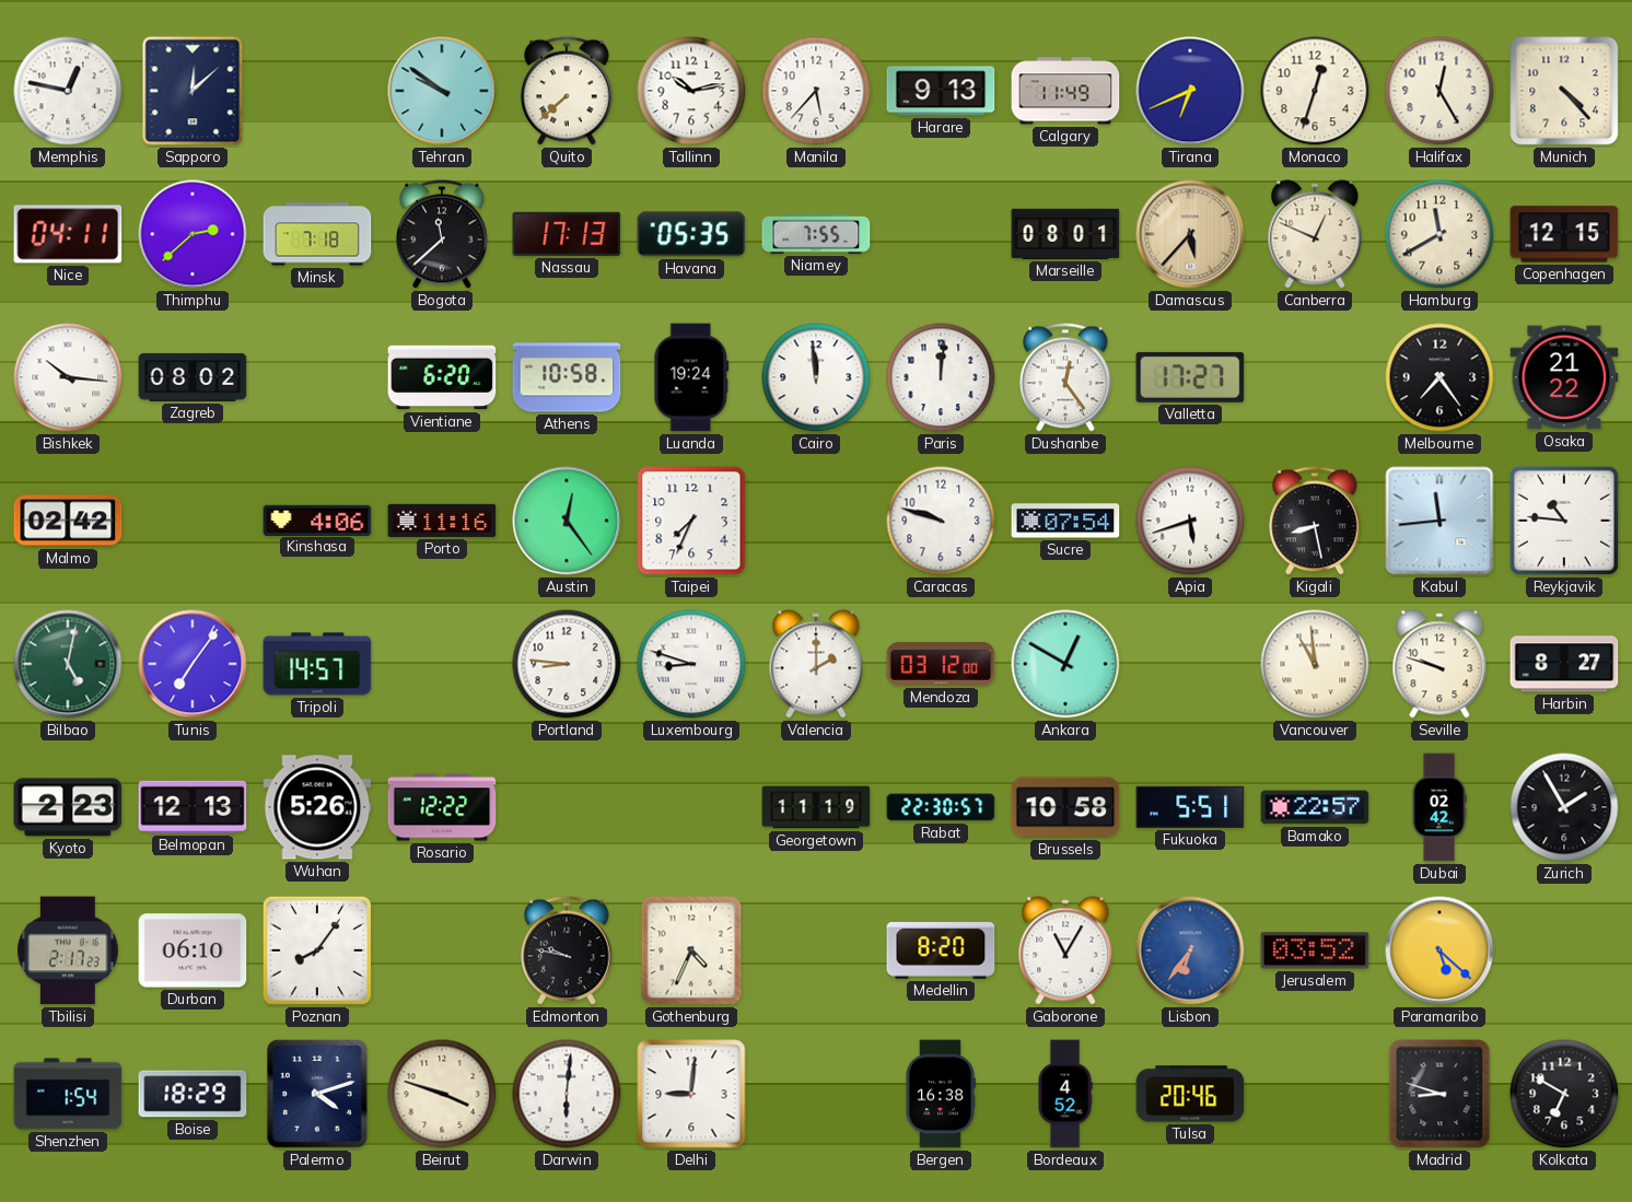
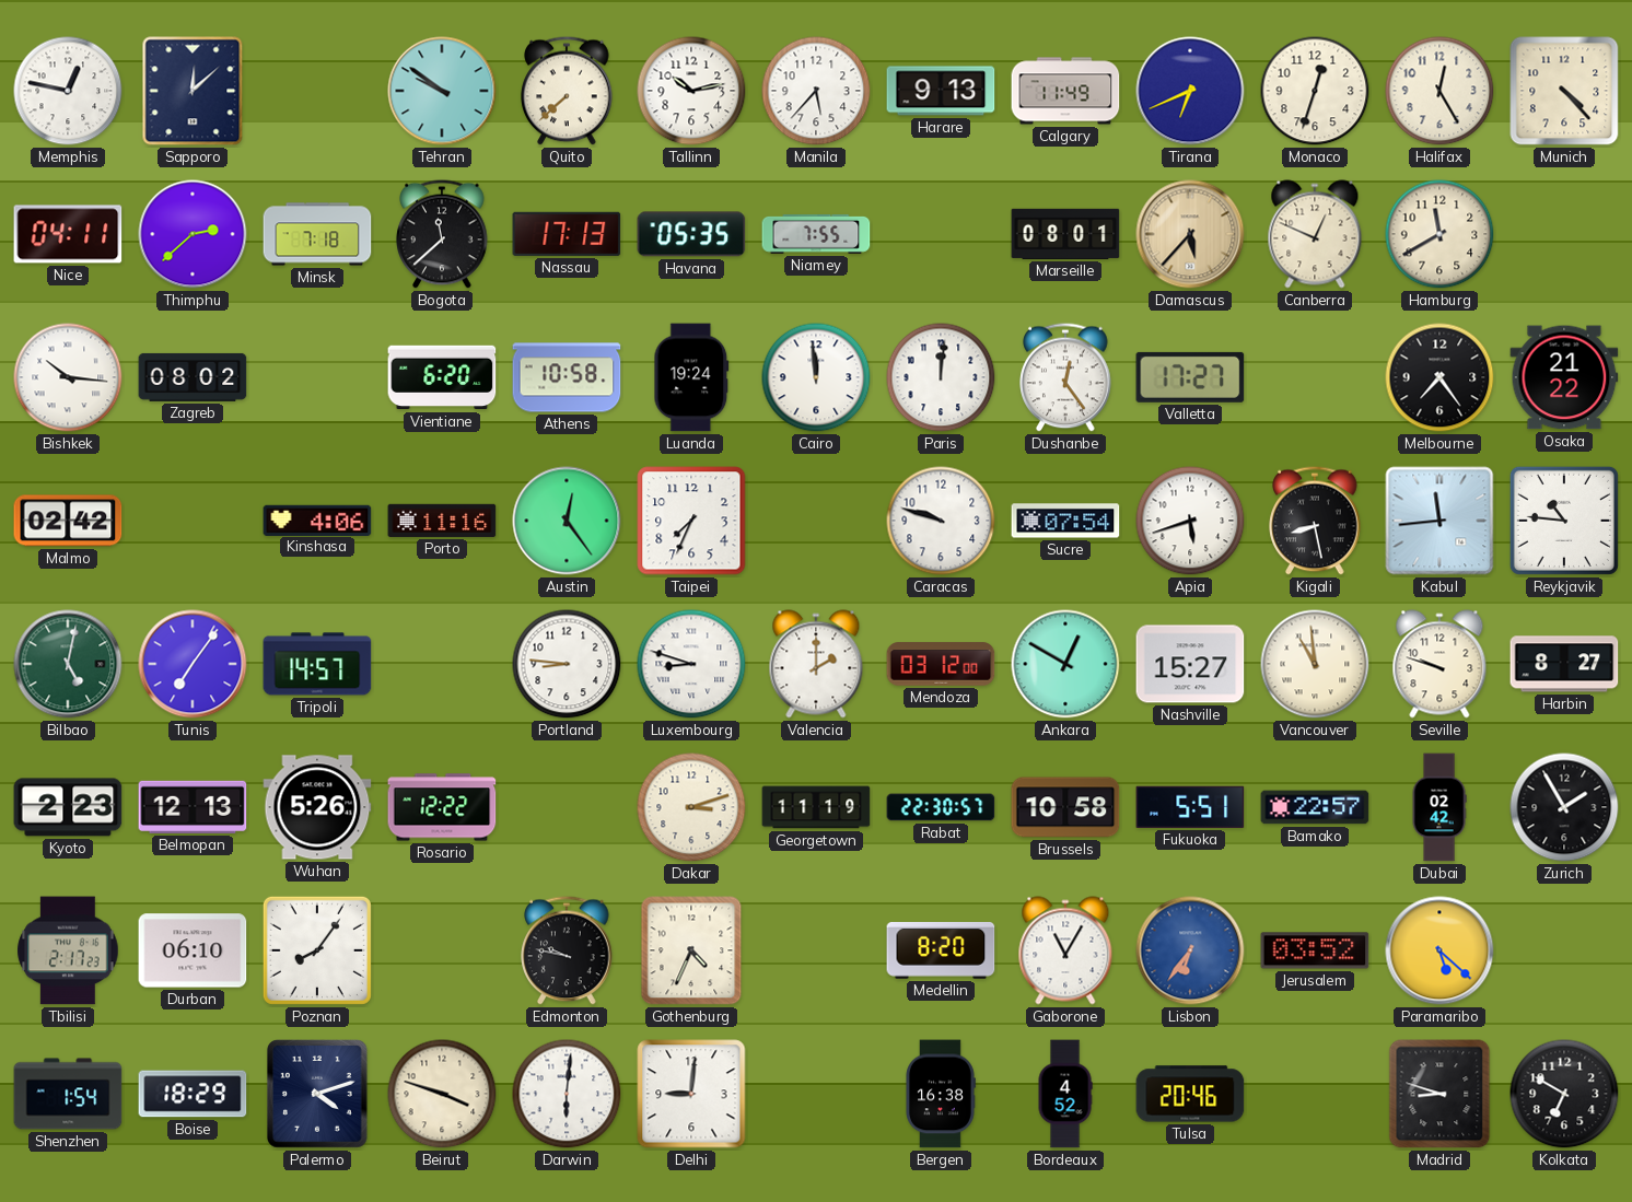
Copenhagen: 12:15 -> none (1564, 234)
Nashville: none -> 15:27 (1190, 664)
Dakar: none -> 3:12 (691, 807)
